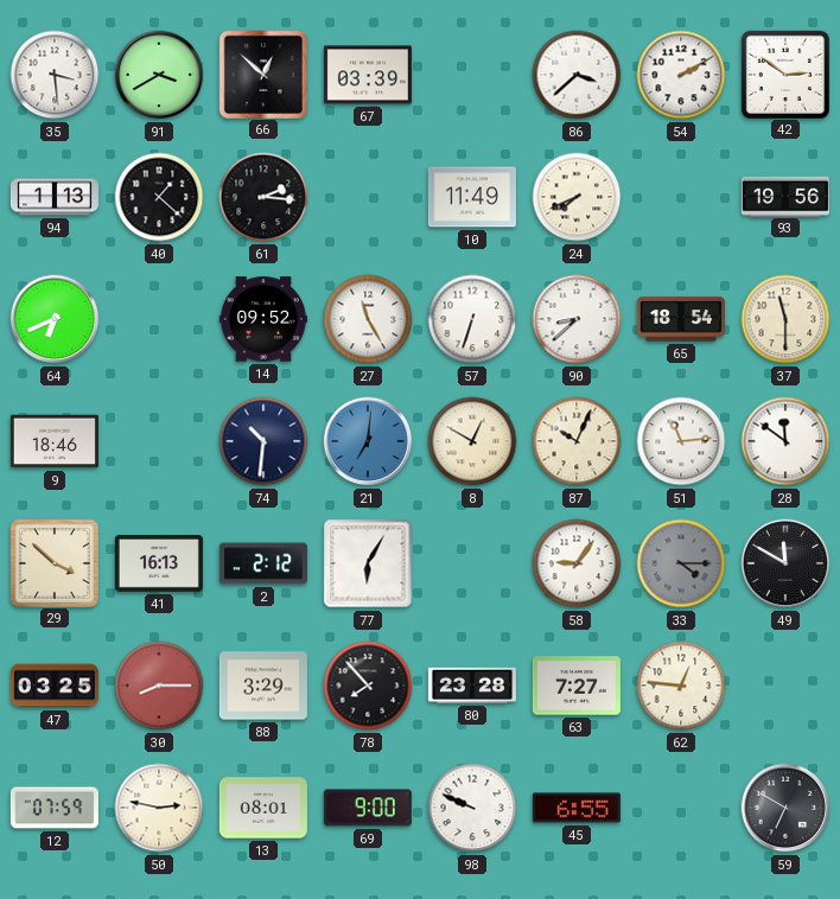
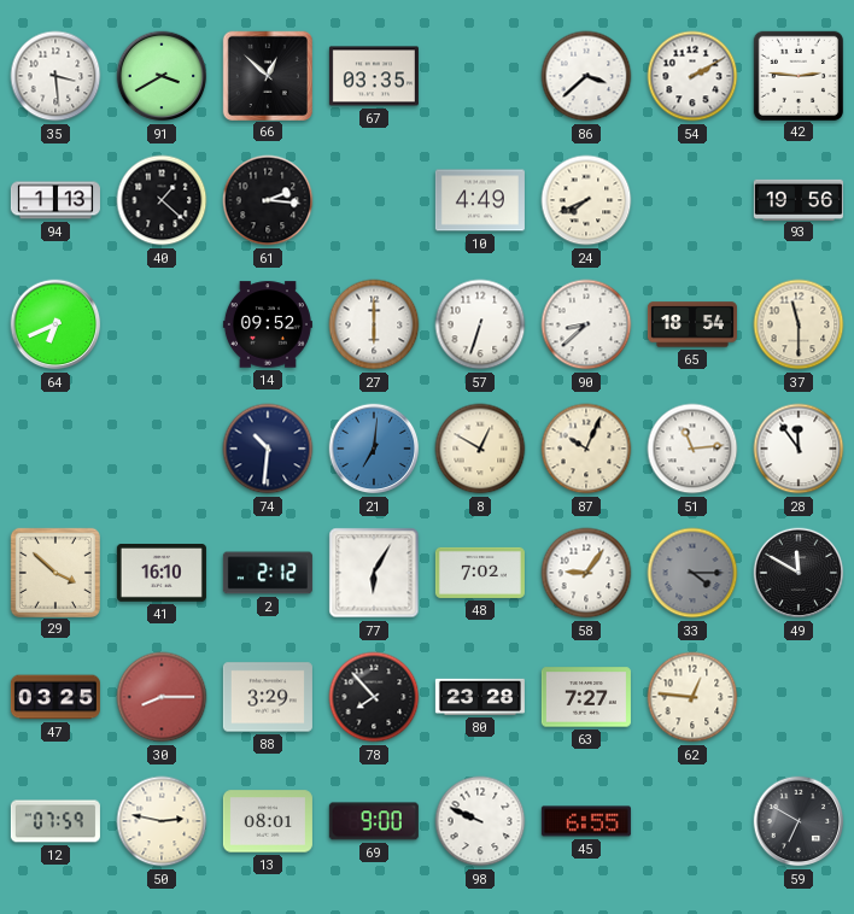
67: 03:39 -> 03:35 (374, 76)
42: 2:51 -> 2:46 (797, 75)
10: 11:49 -> 4:49 (480, 200)
27: 11:25 -> 6:00 (374, 324)
9: 18:46 -> none (55, 441)
28: 11:51 -> 11:54 (799, 449)
41: 16:13 -> 16:10 (162, 574)
48: none -> 7:02 (480, 573)
